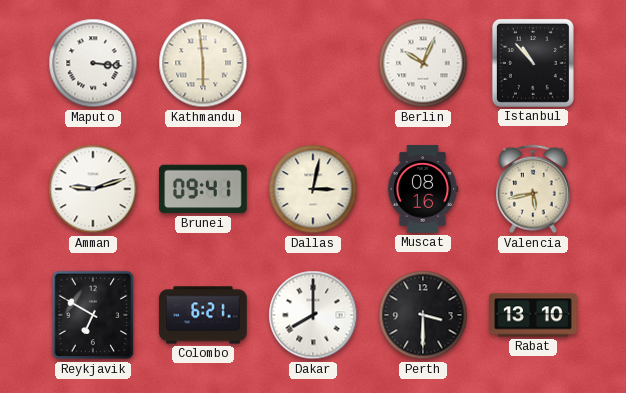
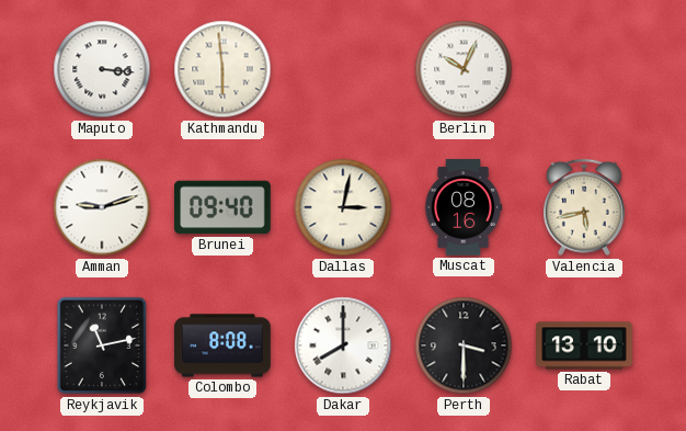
Istanbul: 10:53 -> none (533, 63)
Brunei: 09:41 -> 09:40 (222, 207)
Reykjavik: 6:50 -> 11:13 (102, 345)
Colombo: 6:21 -> 8:08 (222, 345)
